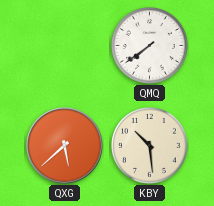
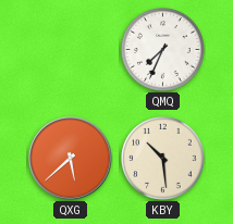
QMQ: 7:39 -> 7:34 (163, 50)
